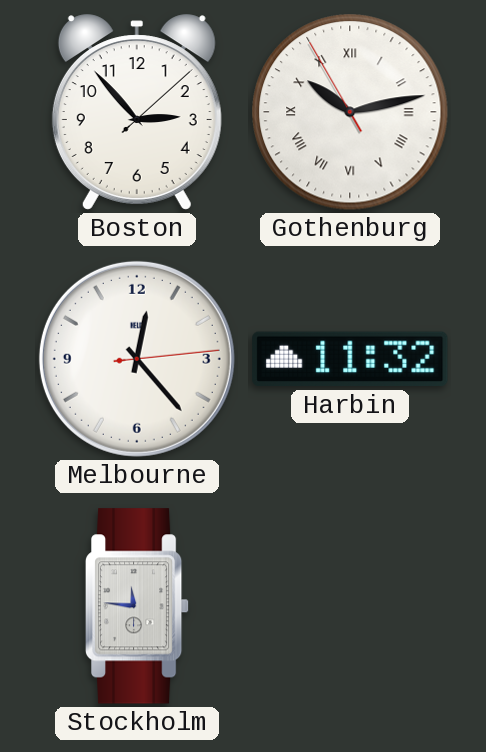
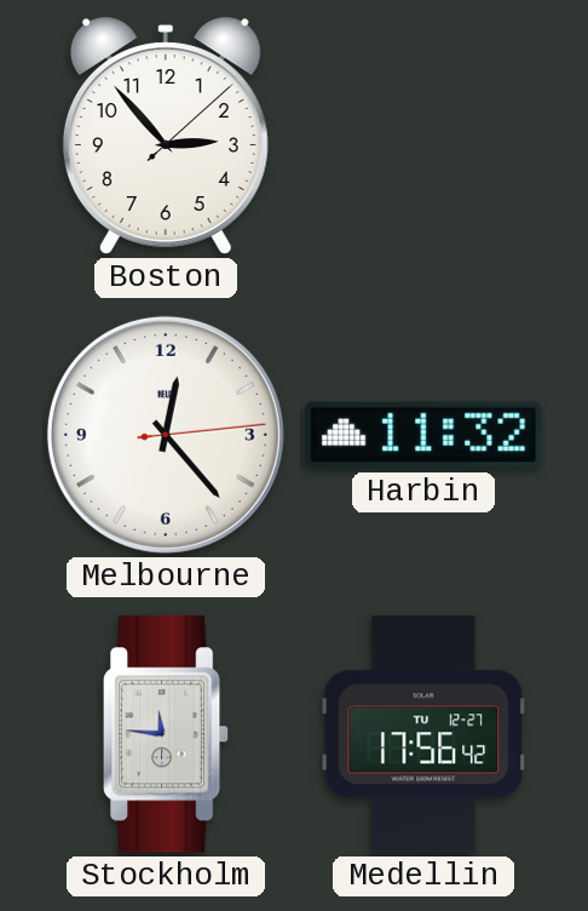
Gothenburg: 10:12 -> none (350, 112)
Medellin: none -> 17:56 (423, 734)
